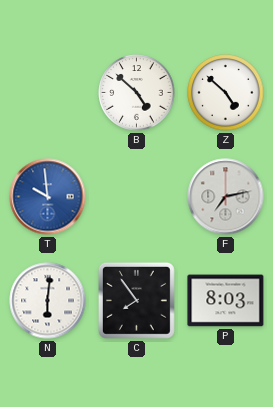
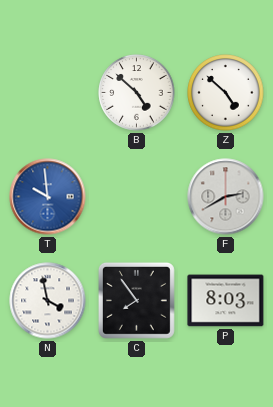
F: 7:13 -> 2:40 (226, 197)
N: 6:01 -> 3:58 (48, 301)
